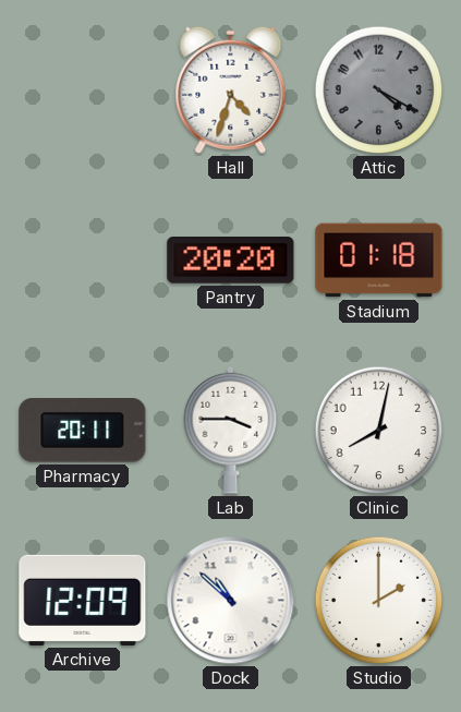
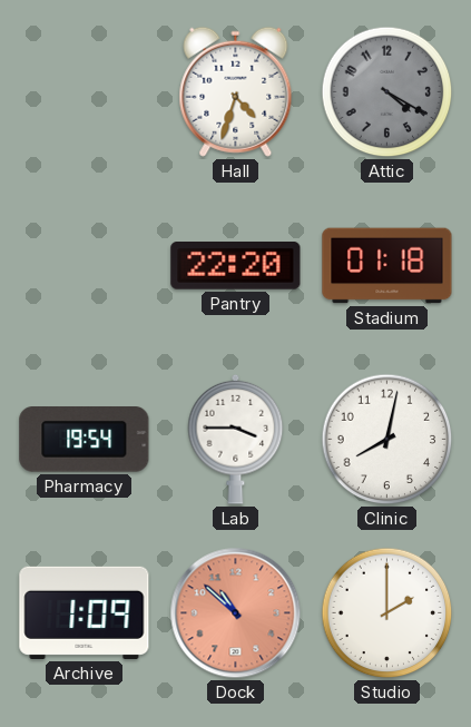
Pantry: 20:20 -> 22:20 (236, 266)
Pharmacy: 20:11 -> 19:54 (85, 440)
Archive: 12:09 -> 1:09 (85, 612)
Dock dial: white -> salmon (236, 613)
